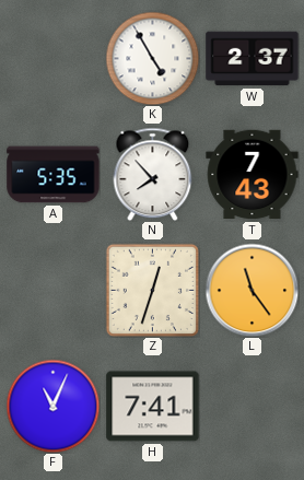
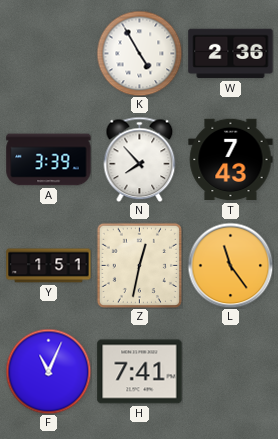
W: 2:37 -> 2:36 (231, 54)
A: 5:35 -> 3:39 (49, 160)
Y: none -> 1:51 (49, 266)
Z: 12:33 -> 12:32 (139, 265)
